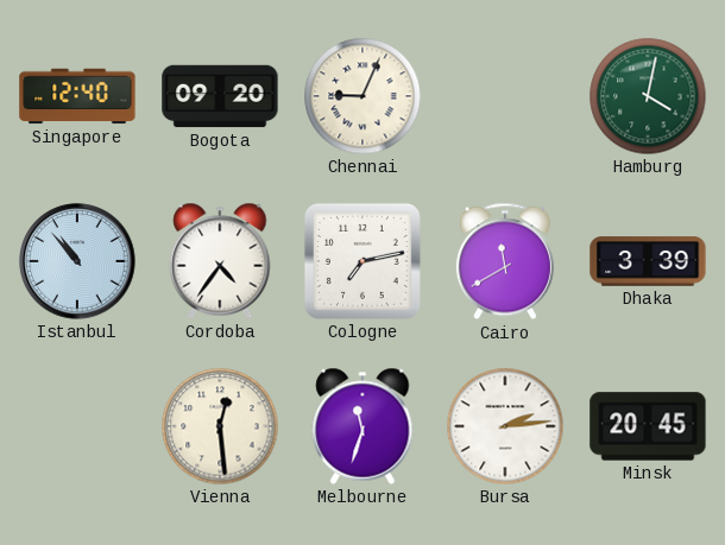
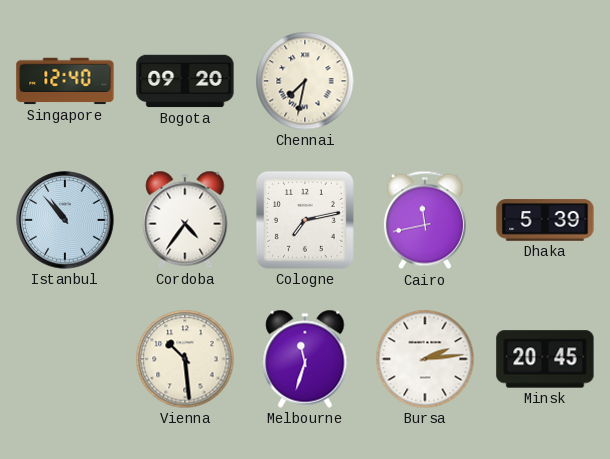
Chennai: 9:04 -> 7:32 (305, 81)
Hamburg: 4:02 -> none (648, 96)
Cairo: 11:40 -> 11:43 (425, 220)
Dhaka: 3:39 -> 5:39 (545, 220)
Vienna: 12:29 -> 10:29 (185, 359)
